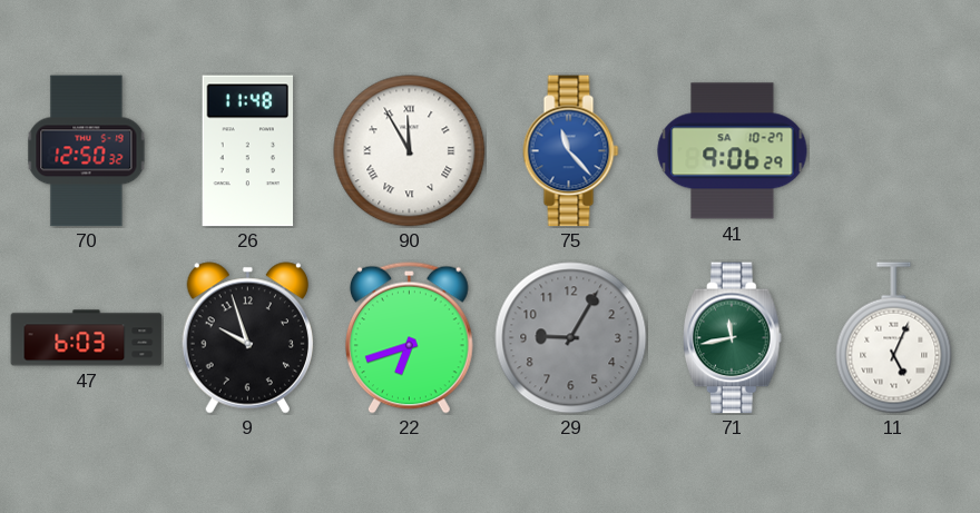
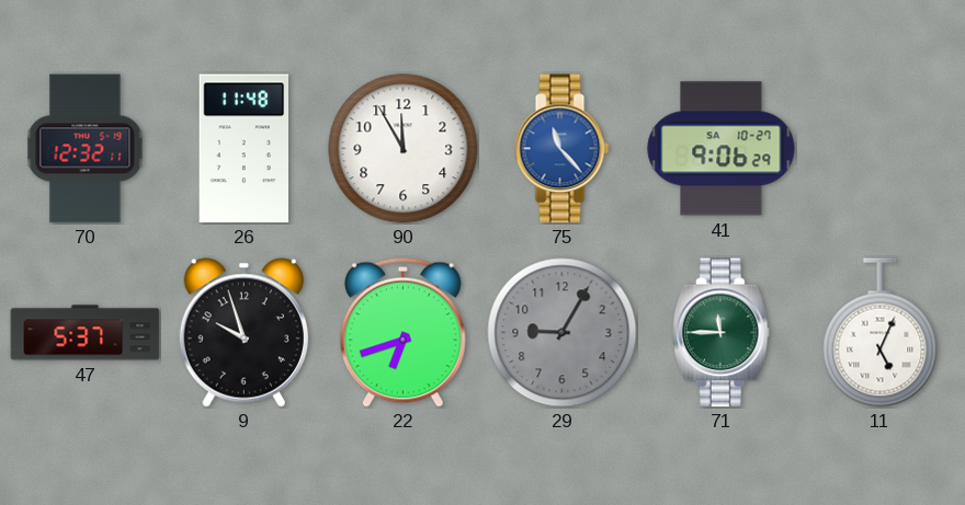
70: 12:50 -> 12:32 (86, 149)
90 numerals: Roman -> Arabic (404, 149)
47: 6:03 -> 5:37 (86, 333)
71: 11:43 -> 11:45 (722, 333)
